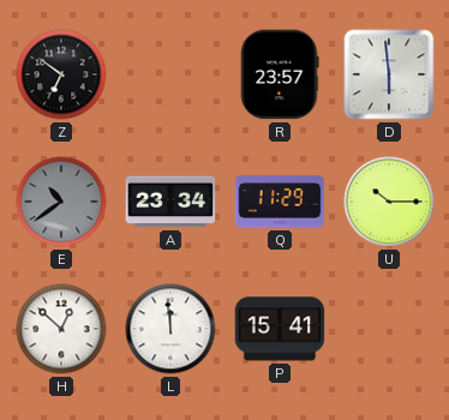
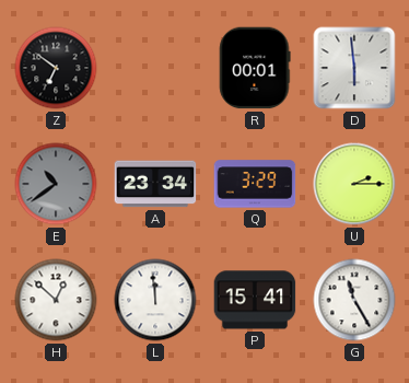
R: 23:57 -> 00:01 (255, 68)
Q: 11:29 -> 3:29 (255, 184)
U: 10:15 -> 2:15 (354, 184)
G: none -> 11:25 (354, 300)
